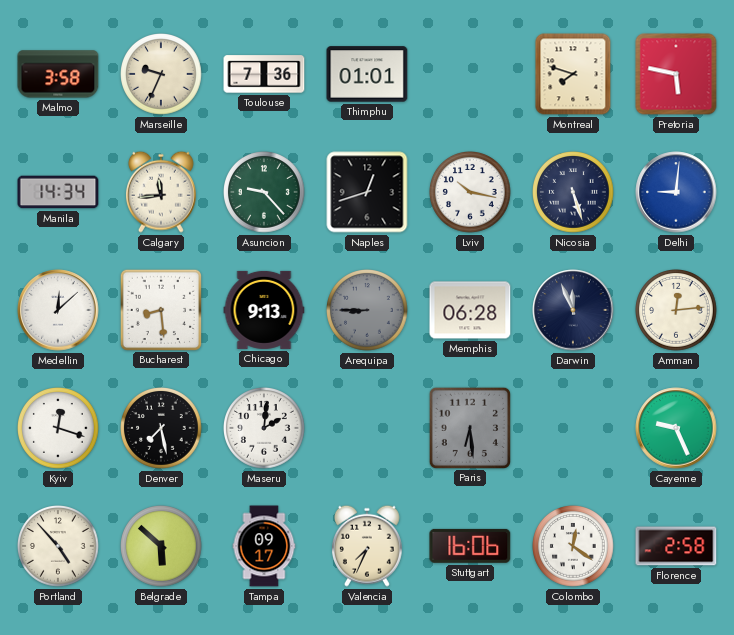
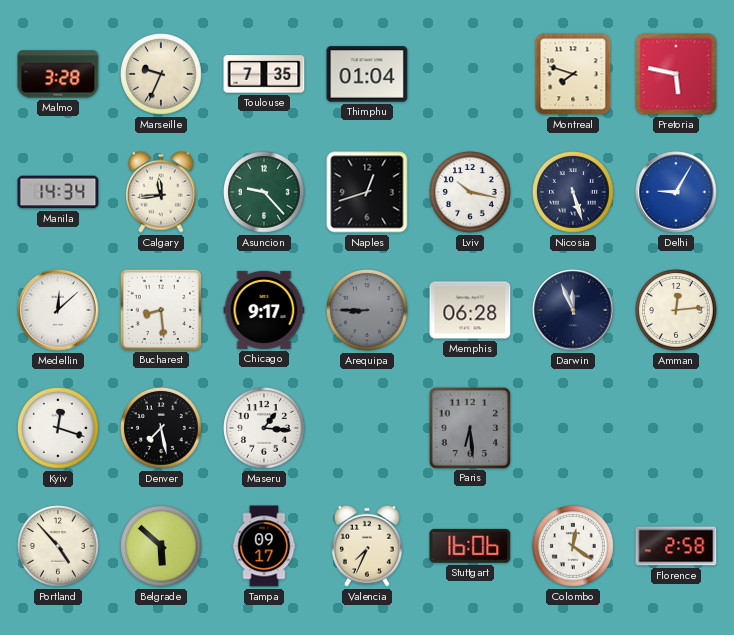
Malmo: 3:58 -> 3:28 (58, 74)
Toulouse: 7:36 -> 7:35 (264, 74)
Thimphu: 01:01 -> 01:04 (367, 74)
Delhi: 9:01 -> 9:05 (676, 192)
Chicago: 9:13 -> 9:17 (264, 310)
Maseru: 2:01 -> 1:16 (265, 429)
Cayenne: 9:26 -> none (676, 428)
